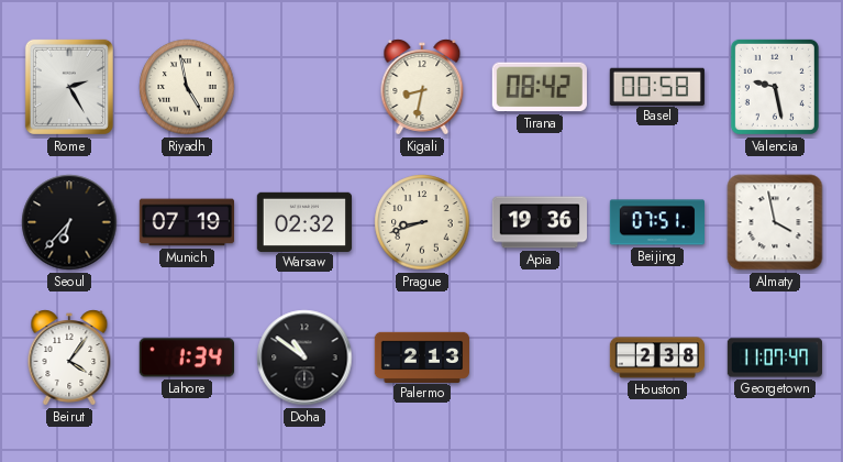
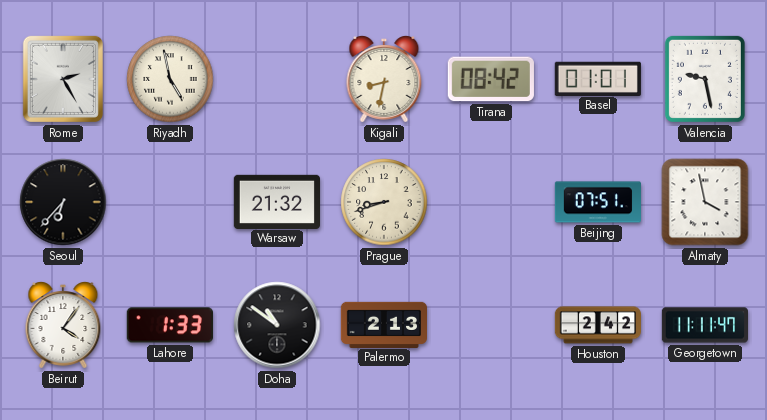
Basel: 00:58 -> 01:01 (598, 78)
Munich: 07:19 -> none (186, 222)
Warsaw: 02:32 -> 21:32 (276, 201)
Apia: 19:36 -> none (539, 222)
Lahore: 1:34 -> 1:33 (170, 325)
Houston: 2:38 -> 2:42 (597, 325)
Georgetown: 11:07 -> 11:11 (704, 325)
